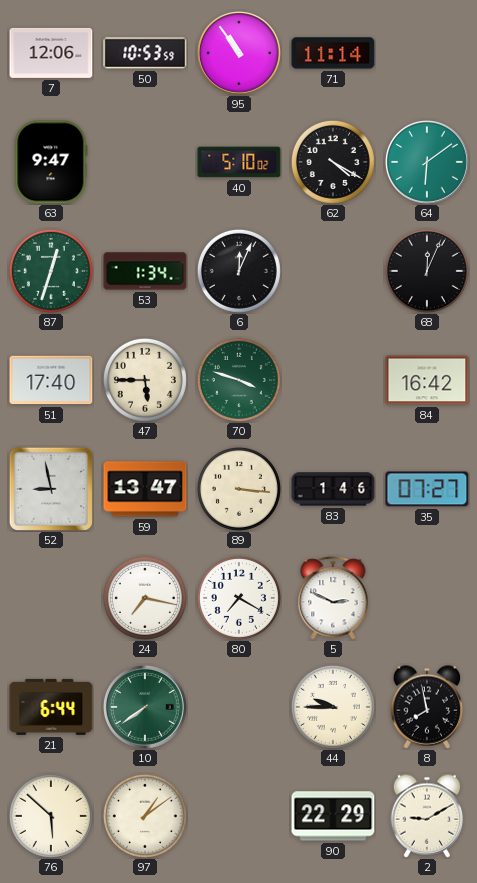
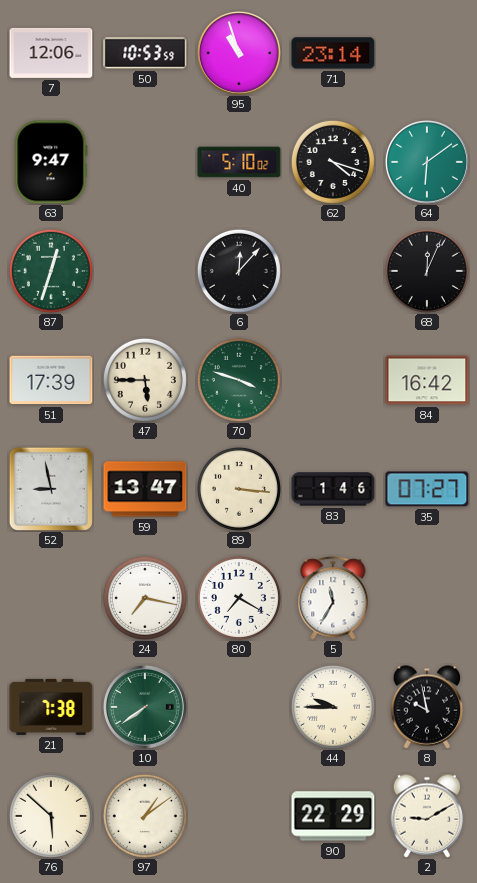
95: 10:54 -> 10:57 (240, 54)
71: 11:14 -> 23:14 (333, 53)
62: 4:20 -> 4:18 (333, 162)
53: 1:34 -> none (145, 271)
6: 12:04 -> 12:07 (239, 271)
51: 17:40 -> 17:39 (51, 380)
5: 2:49 -> 11:35 (333, 598)
21: 6:44 -> 7:38 (51, 707)
8: 7:58 -> 9:58 (427, 707)
